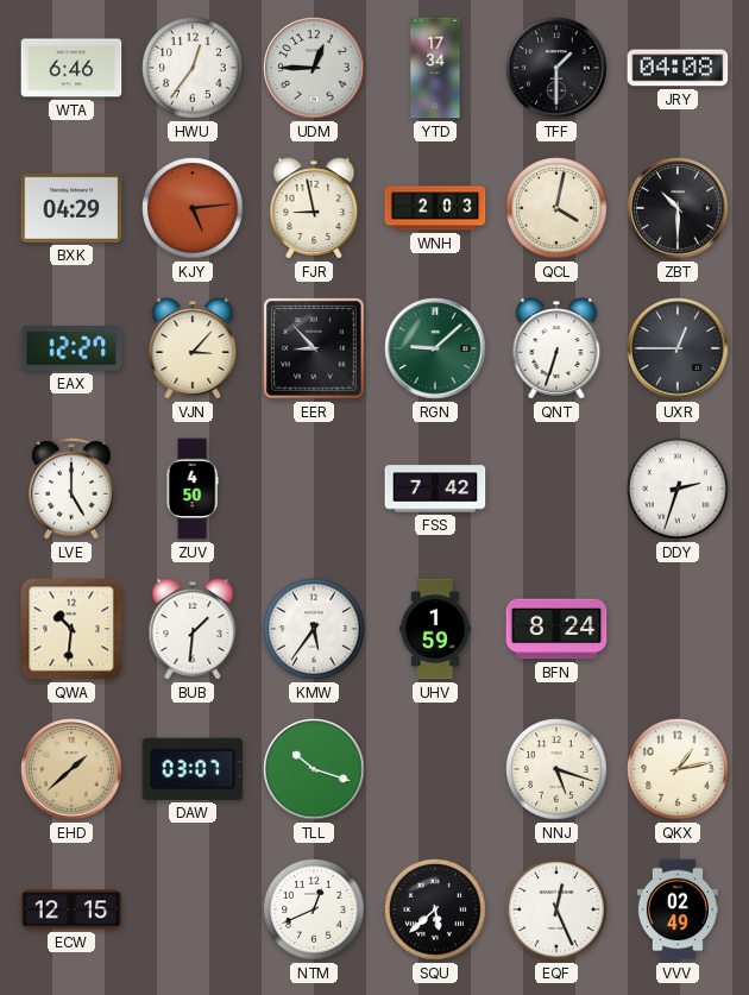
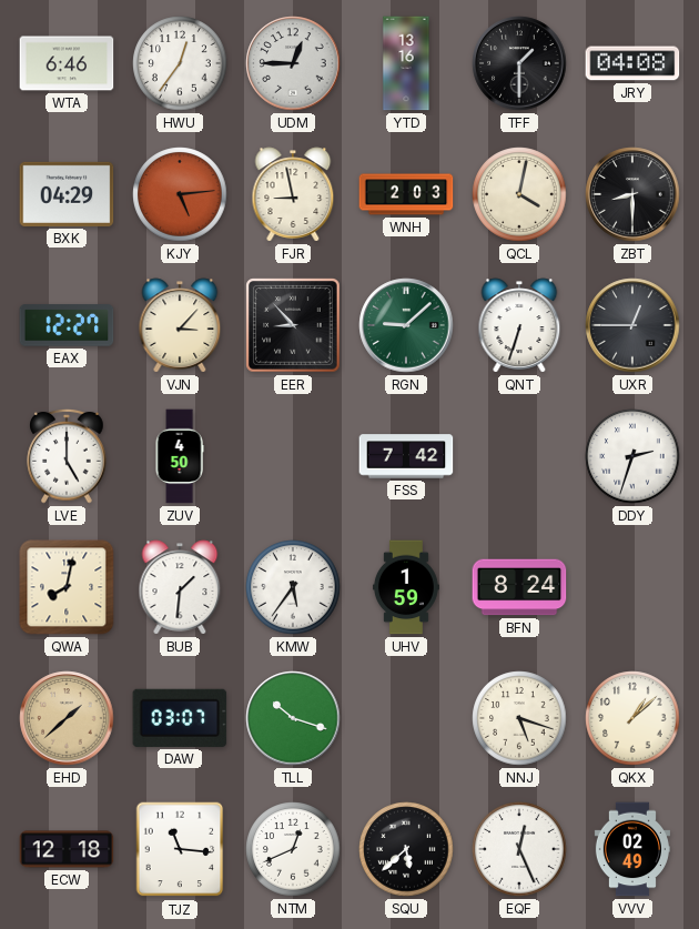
YTD: 17:34 -> 13:16 (406, 63)
ZBT: 10:30 -> 8:30 (632, 194)
QWA: 10:31 -> 8:02 (67, 587)
QKX: 1:13 -> 1:08 (632, 718)
ECW: 12:15 -> 12:18 (67, 849)
TJZ: none -> 11:16 (180, 849)
